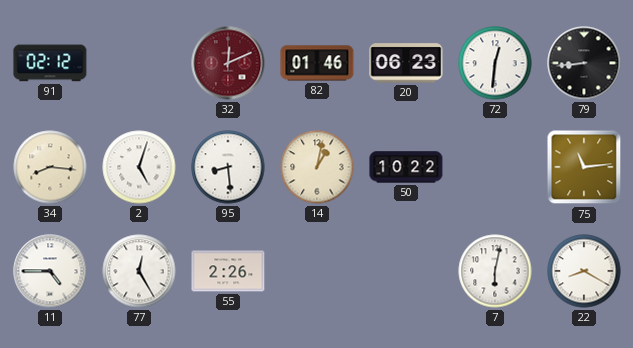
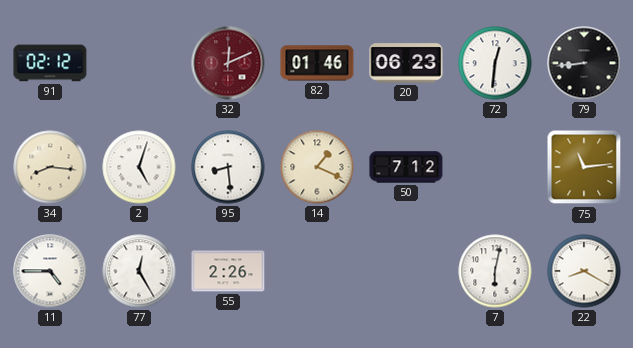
14: 1:02 -> 1:19 (317, 167)
50: 10:22 -> 7:12 (406, 167)
